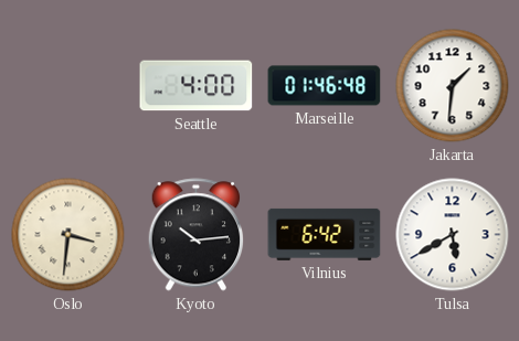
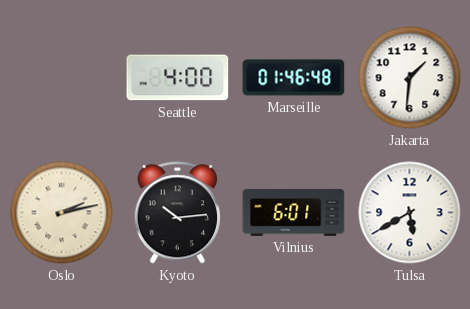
Oslo: 3:31 -> 2:13 (62, 213)
Vilnius: 6:42 -> 6:01 (294, 212)
